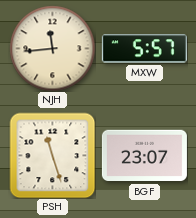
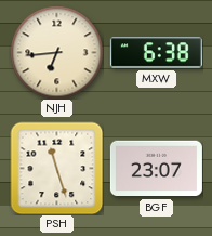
NJH: 11:44 -> 6:44 (56, 52)
MXW: 5:57 -> 6:38 (156, 53)
